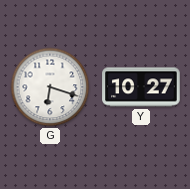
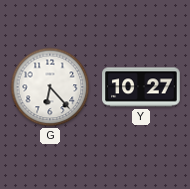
G: 6:18 -> 6:23 (50, 87)
